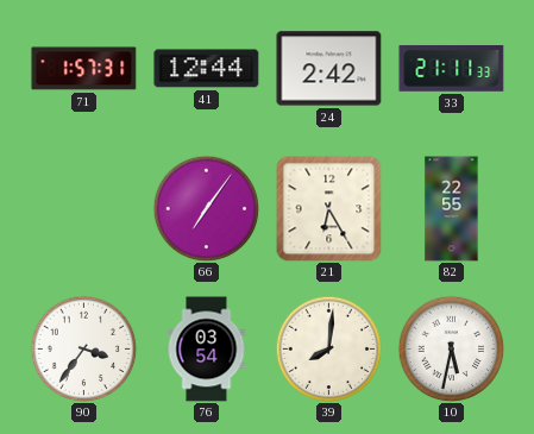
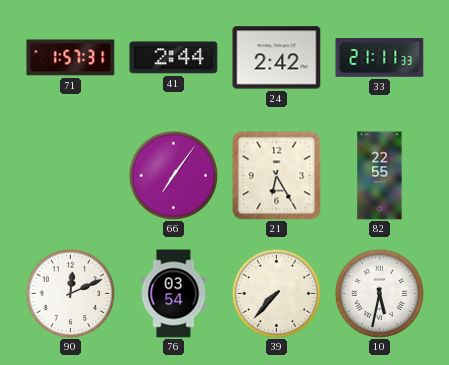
41: 12:44 -> 2:44 (174, 58)
90: 3:36 -> 12:11 (70, 293)
39: 8:01 -> 7:37 (276, 293)
